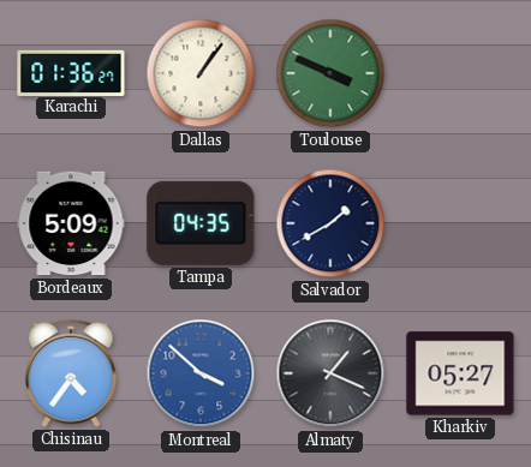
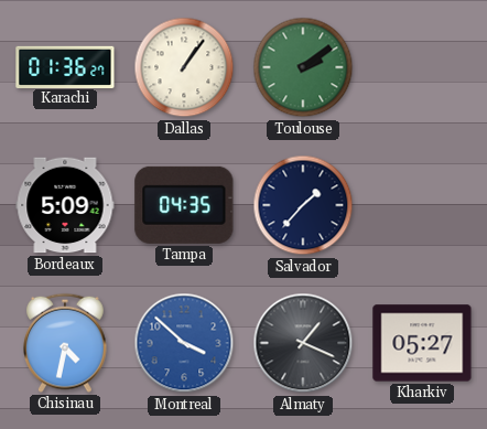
Toulouse: 3:49 -> 2:09 (303, 67)
Salvador: 1:40 -> 1:37 (303, 205)
Chisinau: 4:36 -> 4:32 (66, 343)
